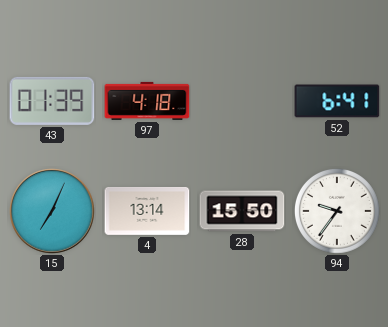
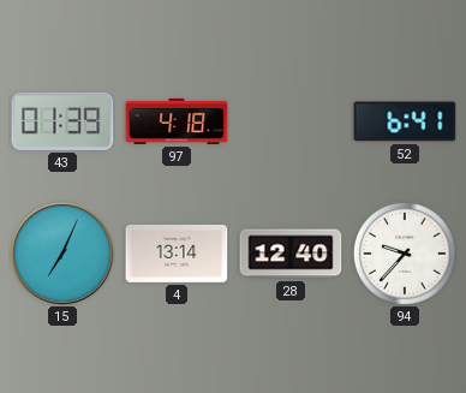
28: 15:50 -> 12:40 (291, 254)
94: 9:36 -> 9:37 (405, 254)
